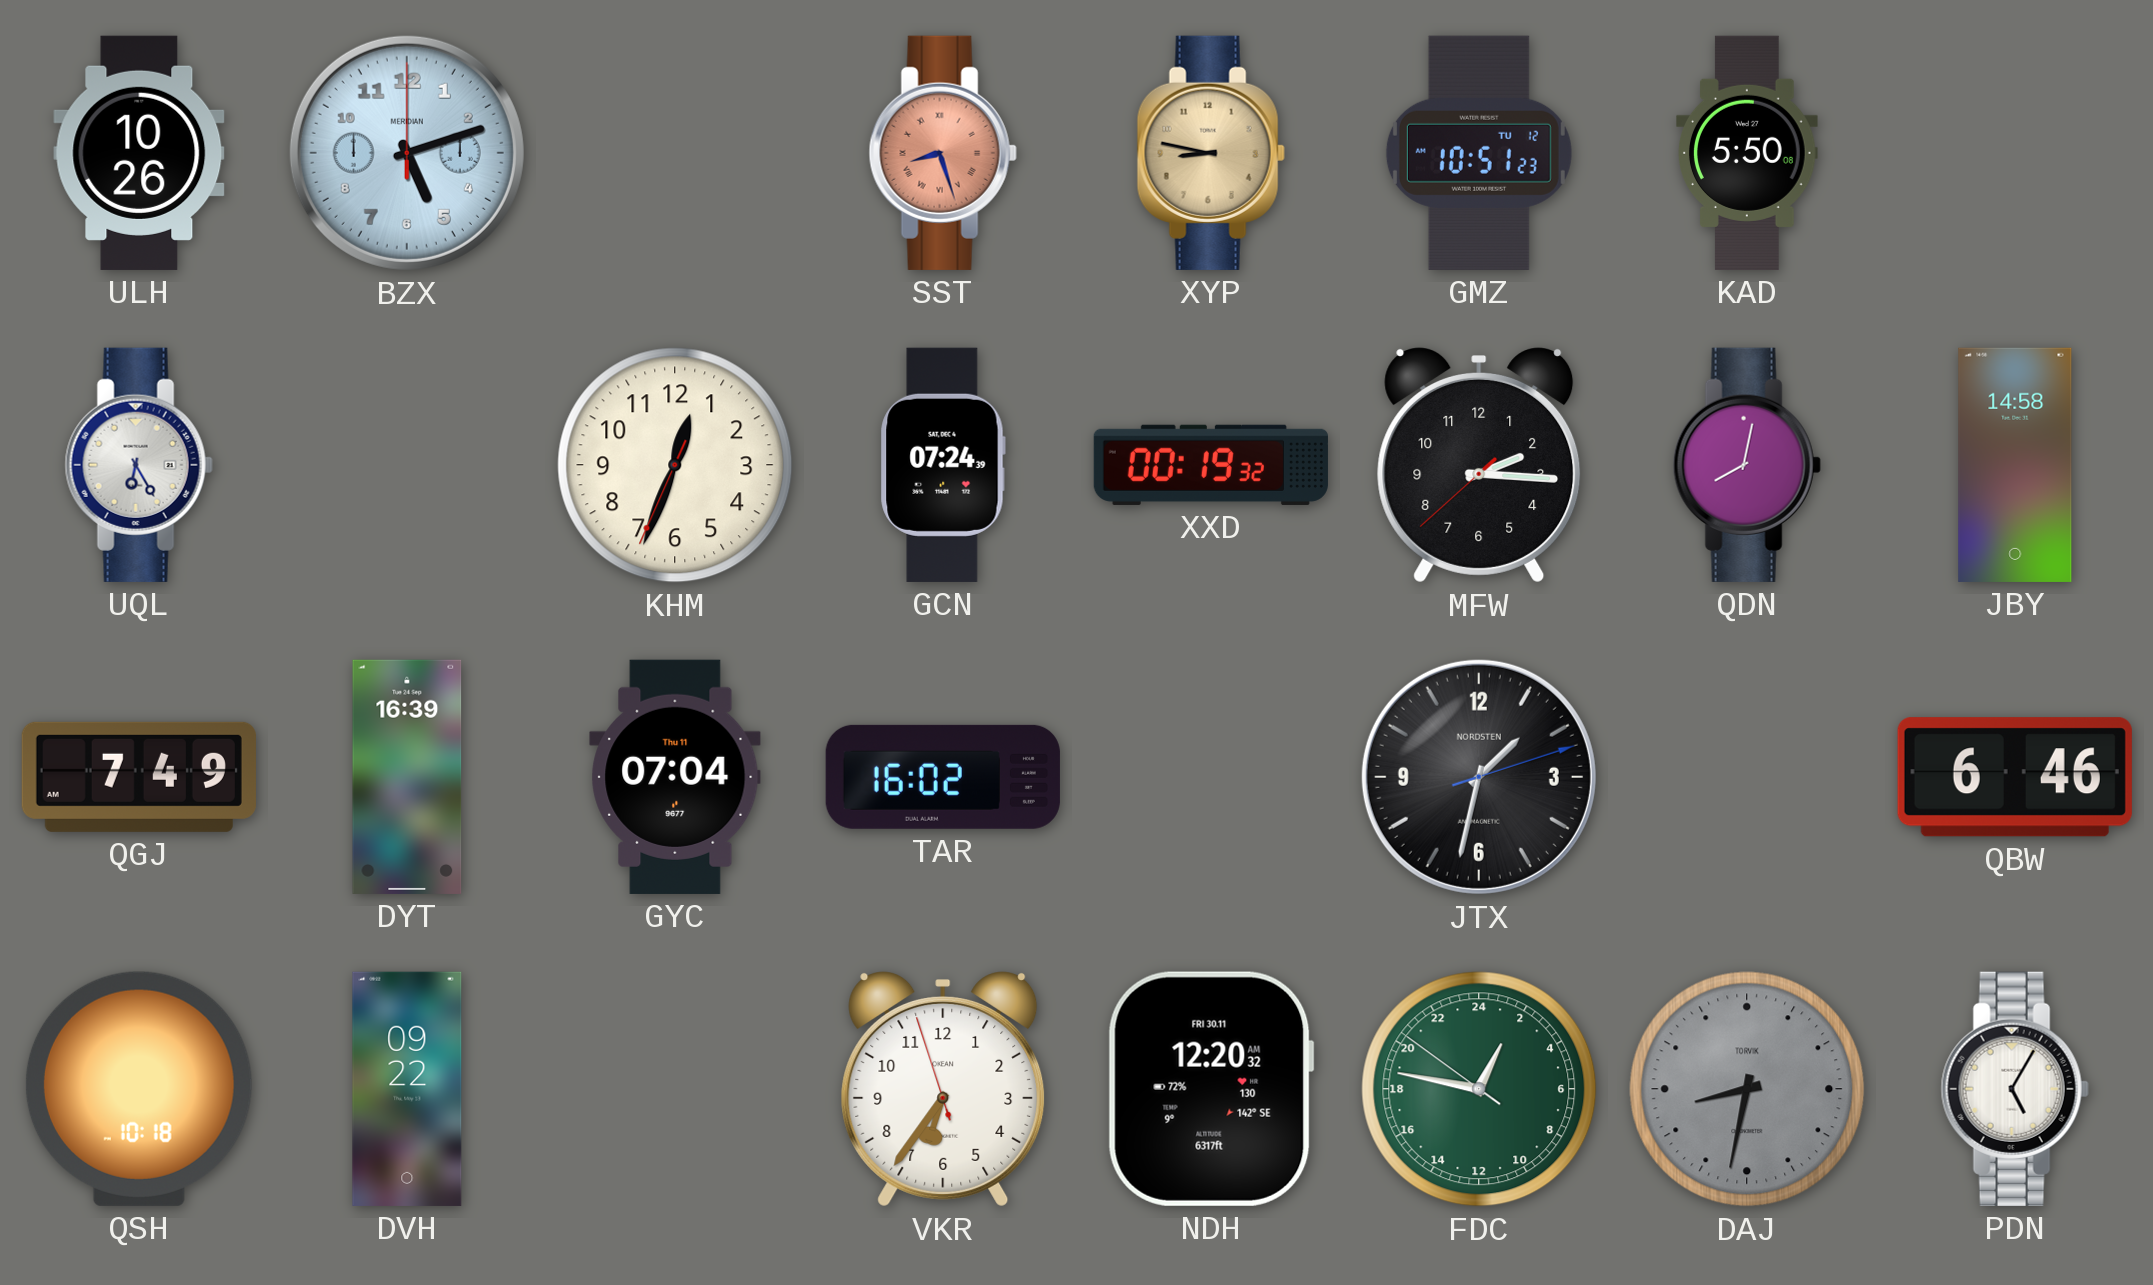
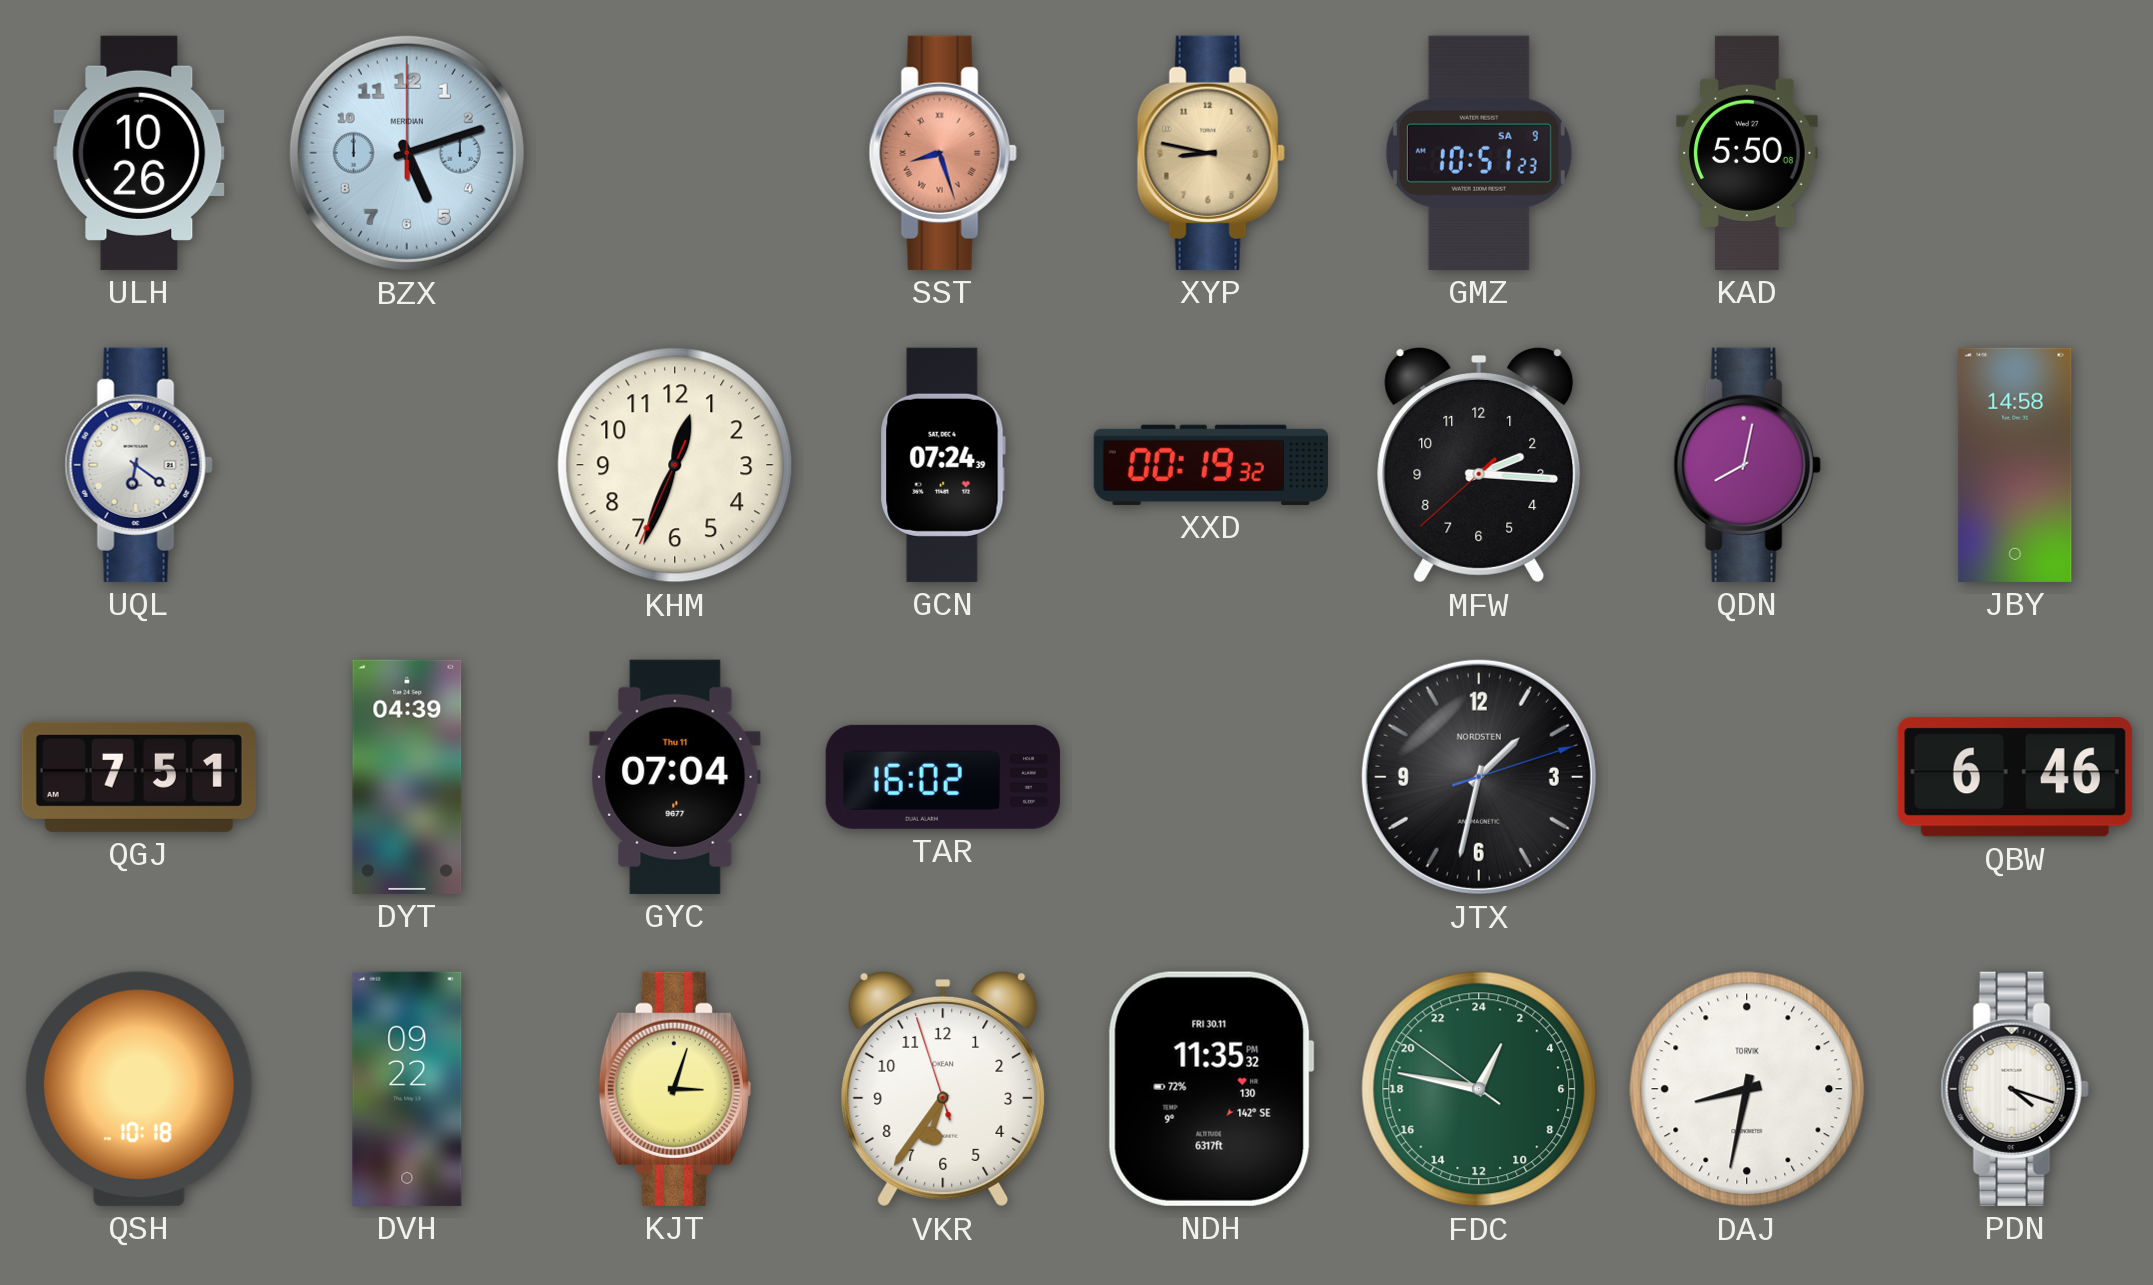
GMZ date: TU 12 -> SA 9 (1479, 153)
UQL: 6:25 -> 6:21 (139, 465)
QGJ: 7:49 -> 7:51 (139, 777)
DYT: 16:39 -> 04:39 (407, 777)
KJT: none -> 3:03 (675, 1089)
NDH: 12:20 -> 11:35 (1211, 1089)
DAJ dial: grey -> white (1747, 1089)
PDN: 5:05 -> 4:18 (2015, 1089)
